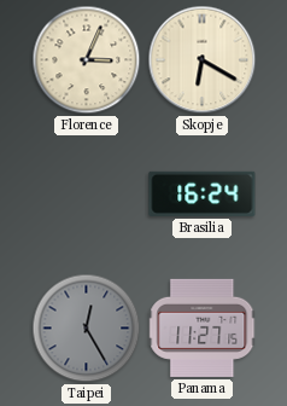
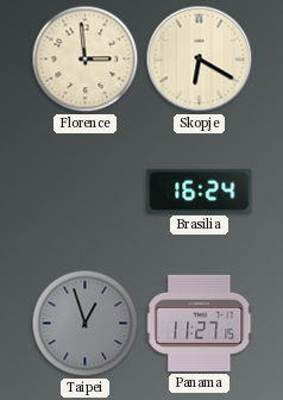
Florence: 3:04 -> 2:59 (86, 60)
Taipei: 12:25 -> 12:57 (86, 324)
